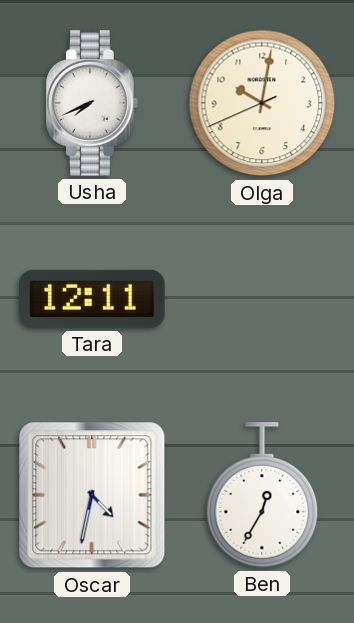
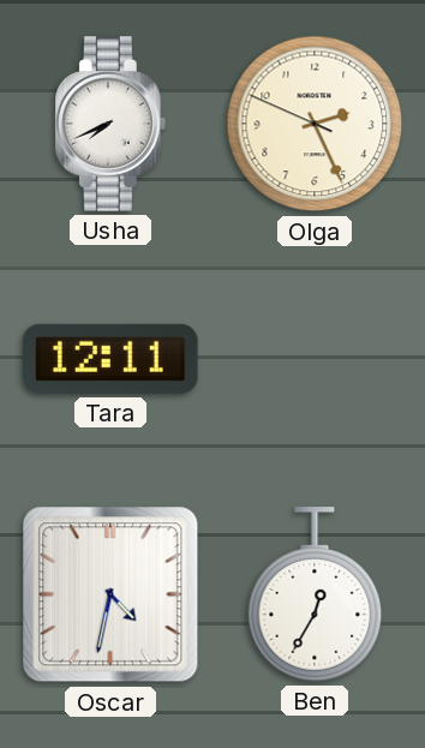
Olga: 10:01 -> 2:25 (315, 124)
